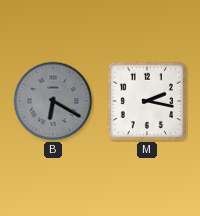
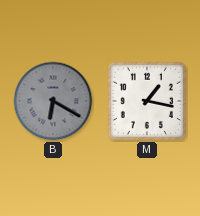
M: 2:17 -> 1:17 (147, 101)
